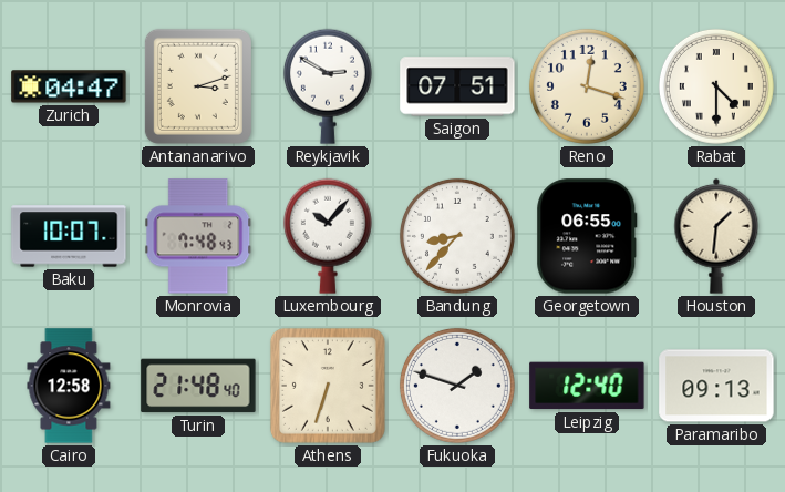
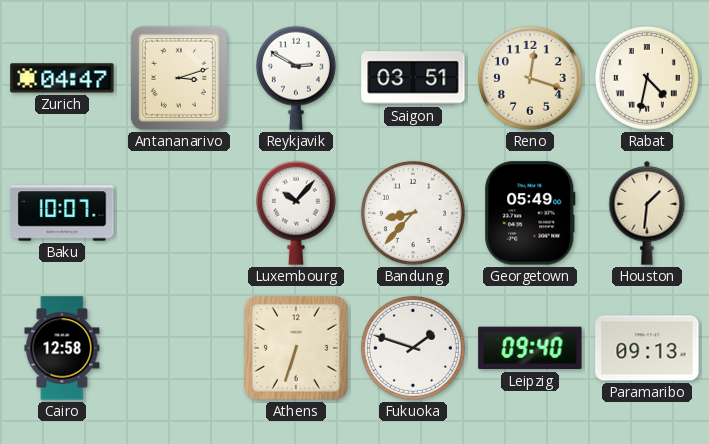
Saigon: 07:51 -> 03:51 (413, 78)
Rabat: 4:30 -> 4:32 (647, 78)
Monrovia: 7:48 -> none (198, 236)
Georgetown: 06:55 -> 05:49 (530, 213)
Turin: 21:48 -> none (198, 386)
Leipzig: 12:40 -> 09:40 (530, 348)
